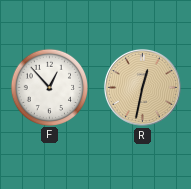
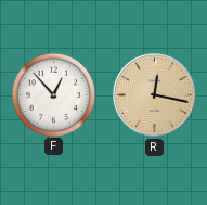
R: 12:32 -> 12:17 (154, 94)
